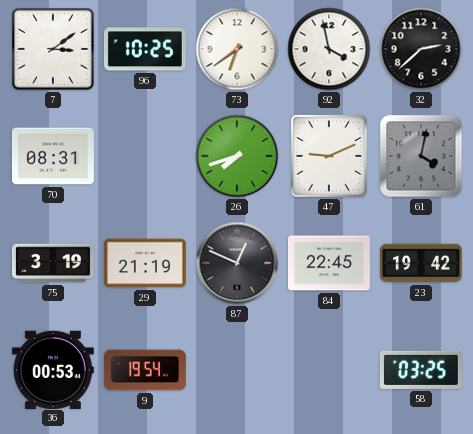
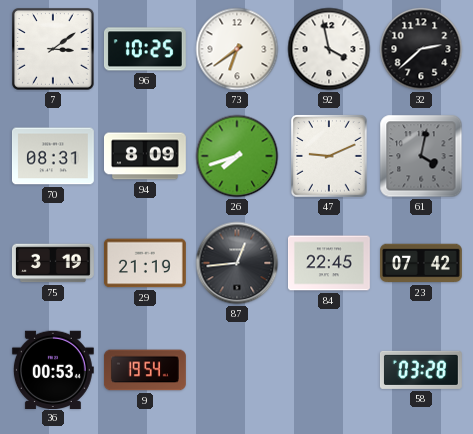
94: none -> 8:09 (145, 156)
87: 12:49 -> 12:44 (237, 263)
23: 19:42 -> 07:42 (422, 263)
58: 03:25 -> 03:28 (421, 370)
